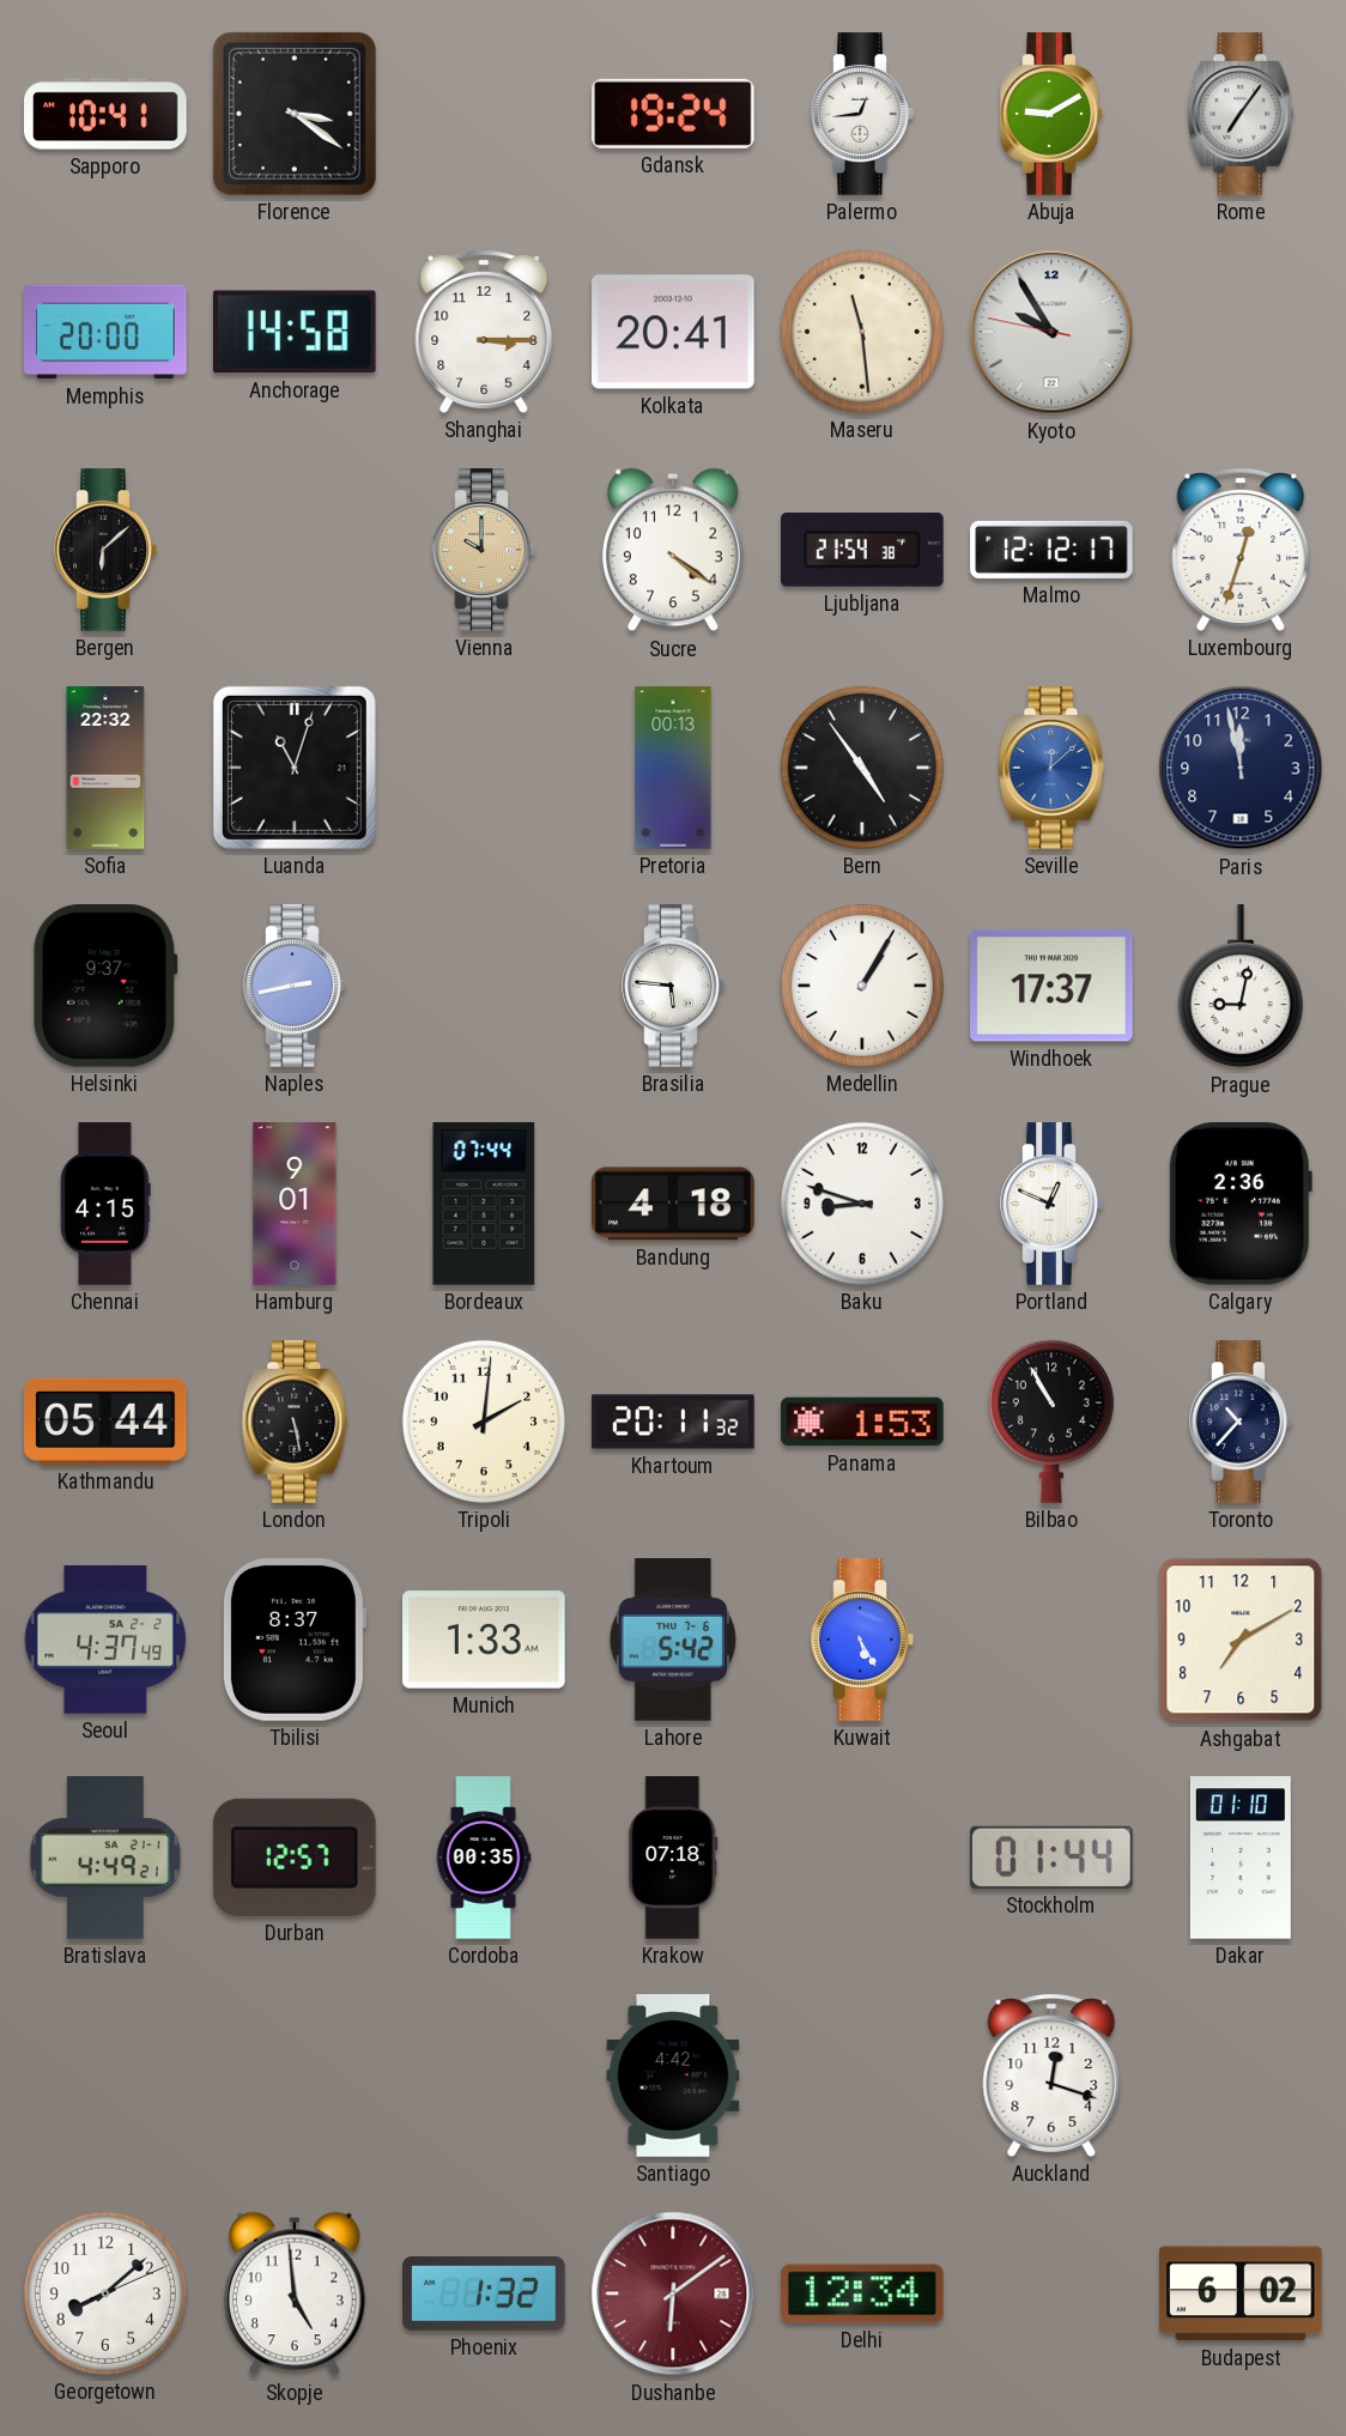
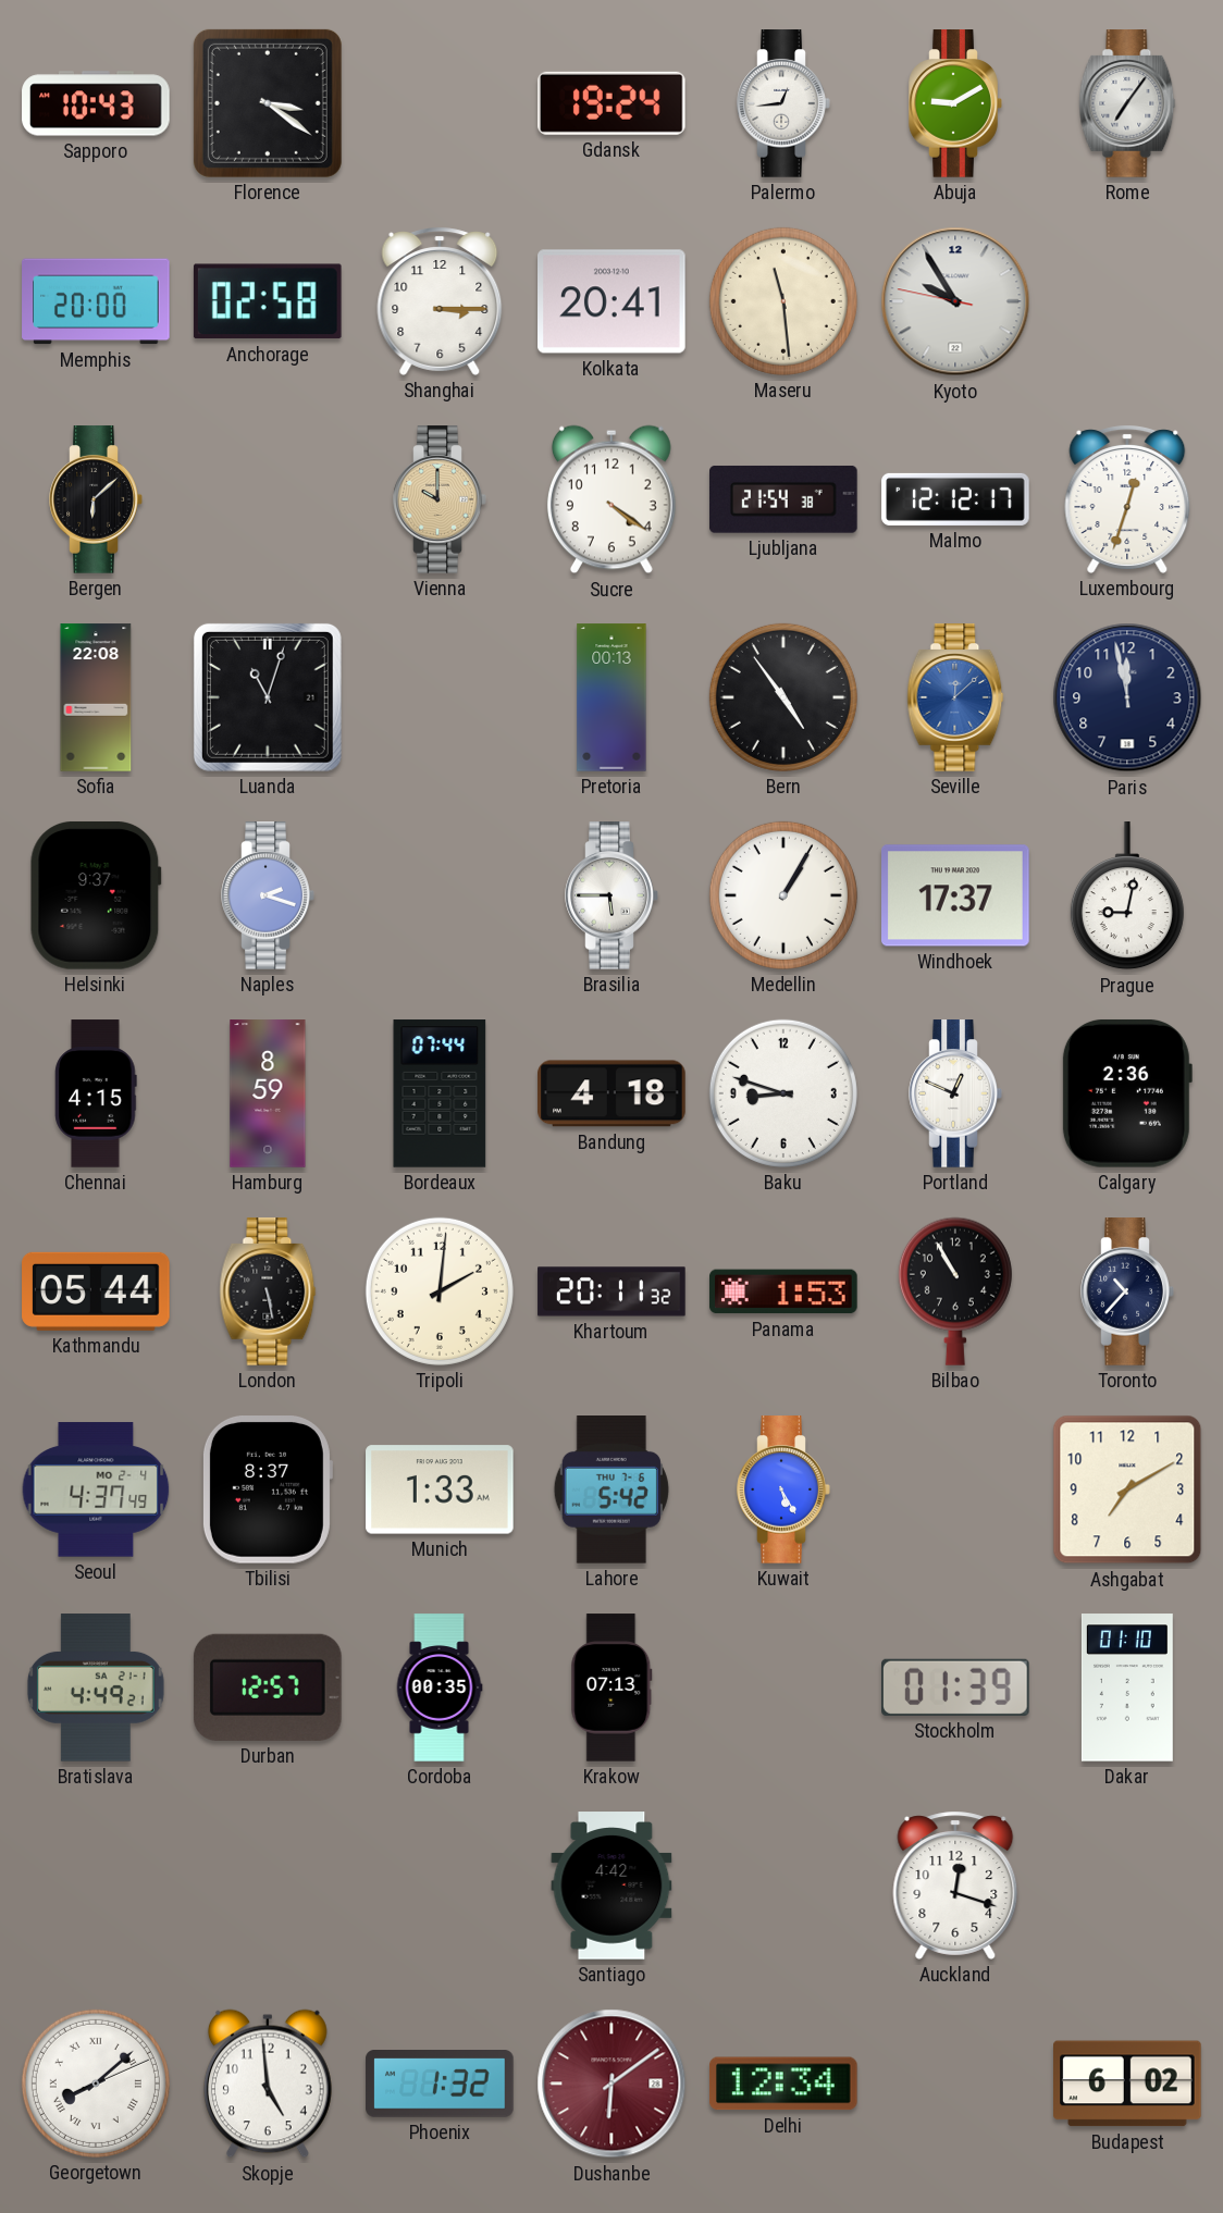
Sapporo: 10:41 -> 10:43 (96, 103)
Anchorage: 14:58 -> 02:58 (268, 301)
Sofia: 22:32 -> 22:08 (96, 697)
Naples: 2:43 -> 2:18 (268, 895)
Brasilia: 5:46 -> 5:45 (611, 895)
Hamburg: 9:01 -> 8:59 (268, 1093)
Seoul date: SA 2-2 -> MO 2-4 (96, 1489)
Krakow: 07:18 -> 07:13 (611, 1687)
Stockholm: 01:44 -> 01:39 (956, 1687)
Georgetown numerals: Arabic -> Roman (96, 2084)
